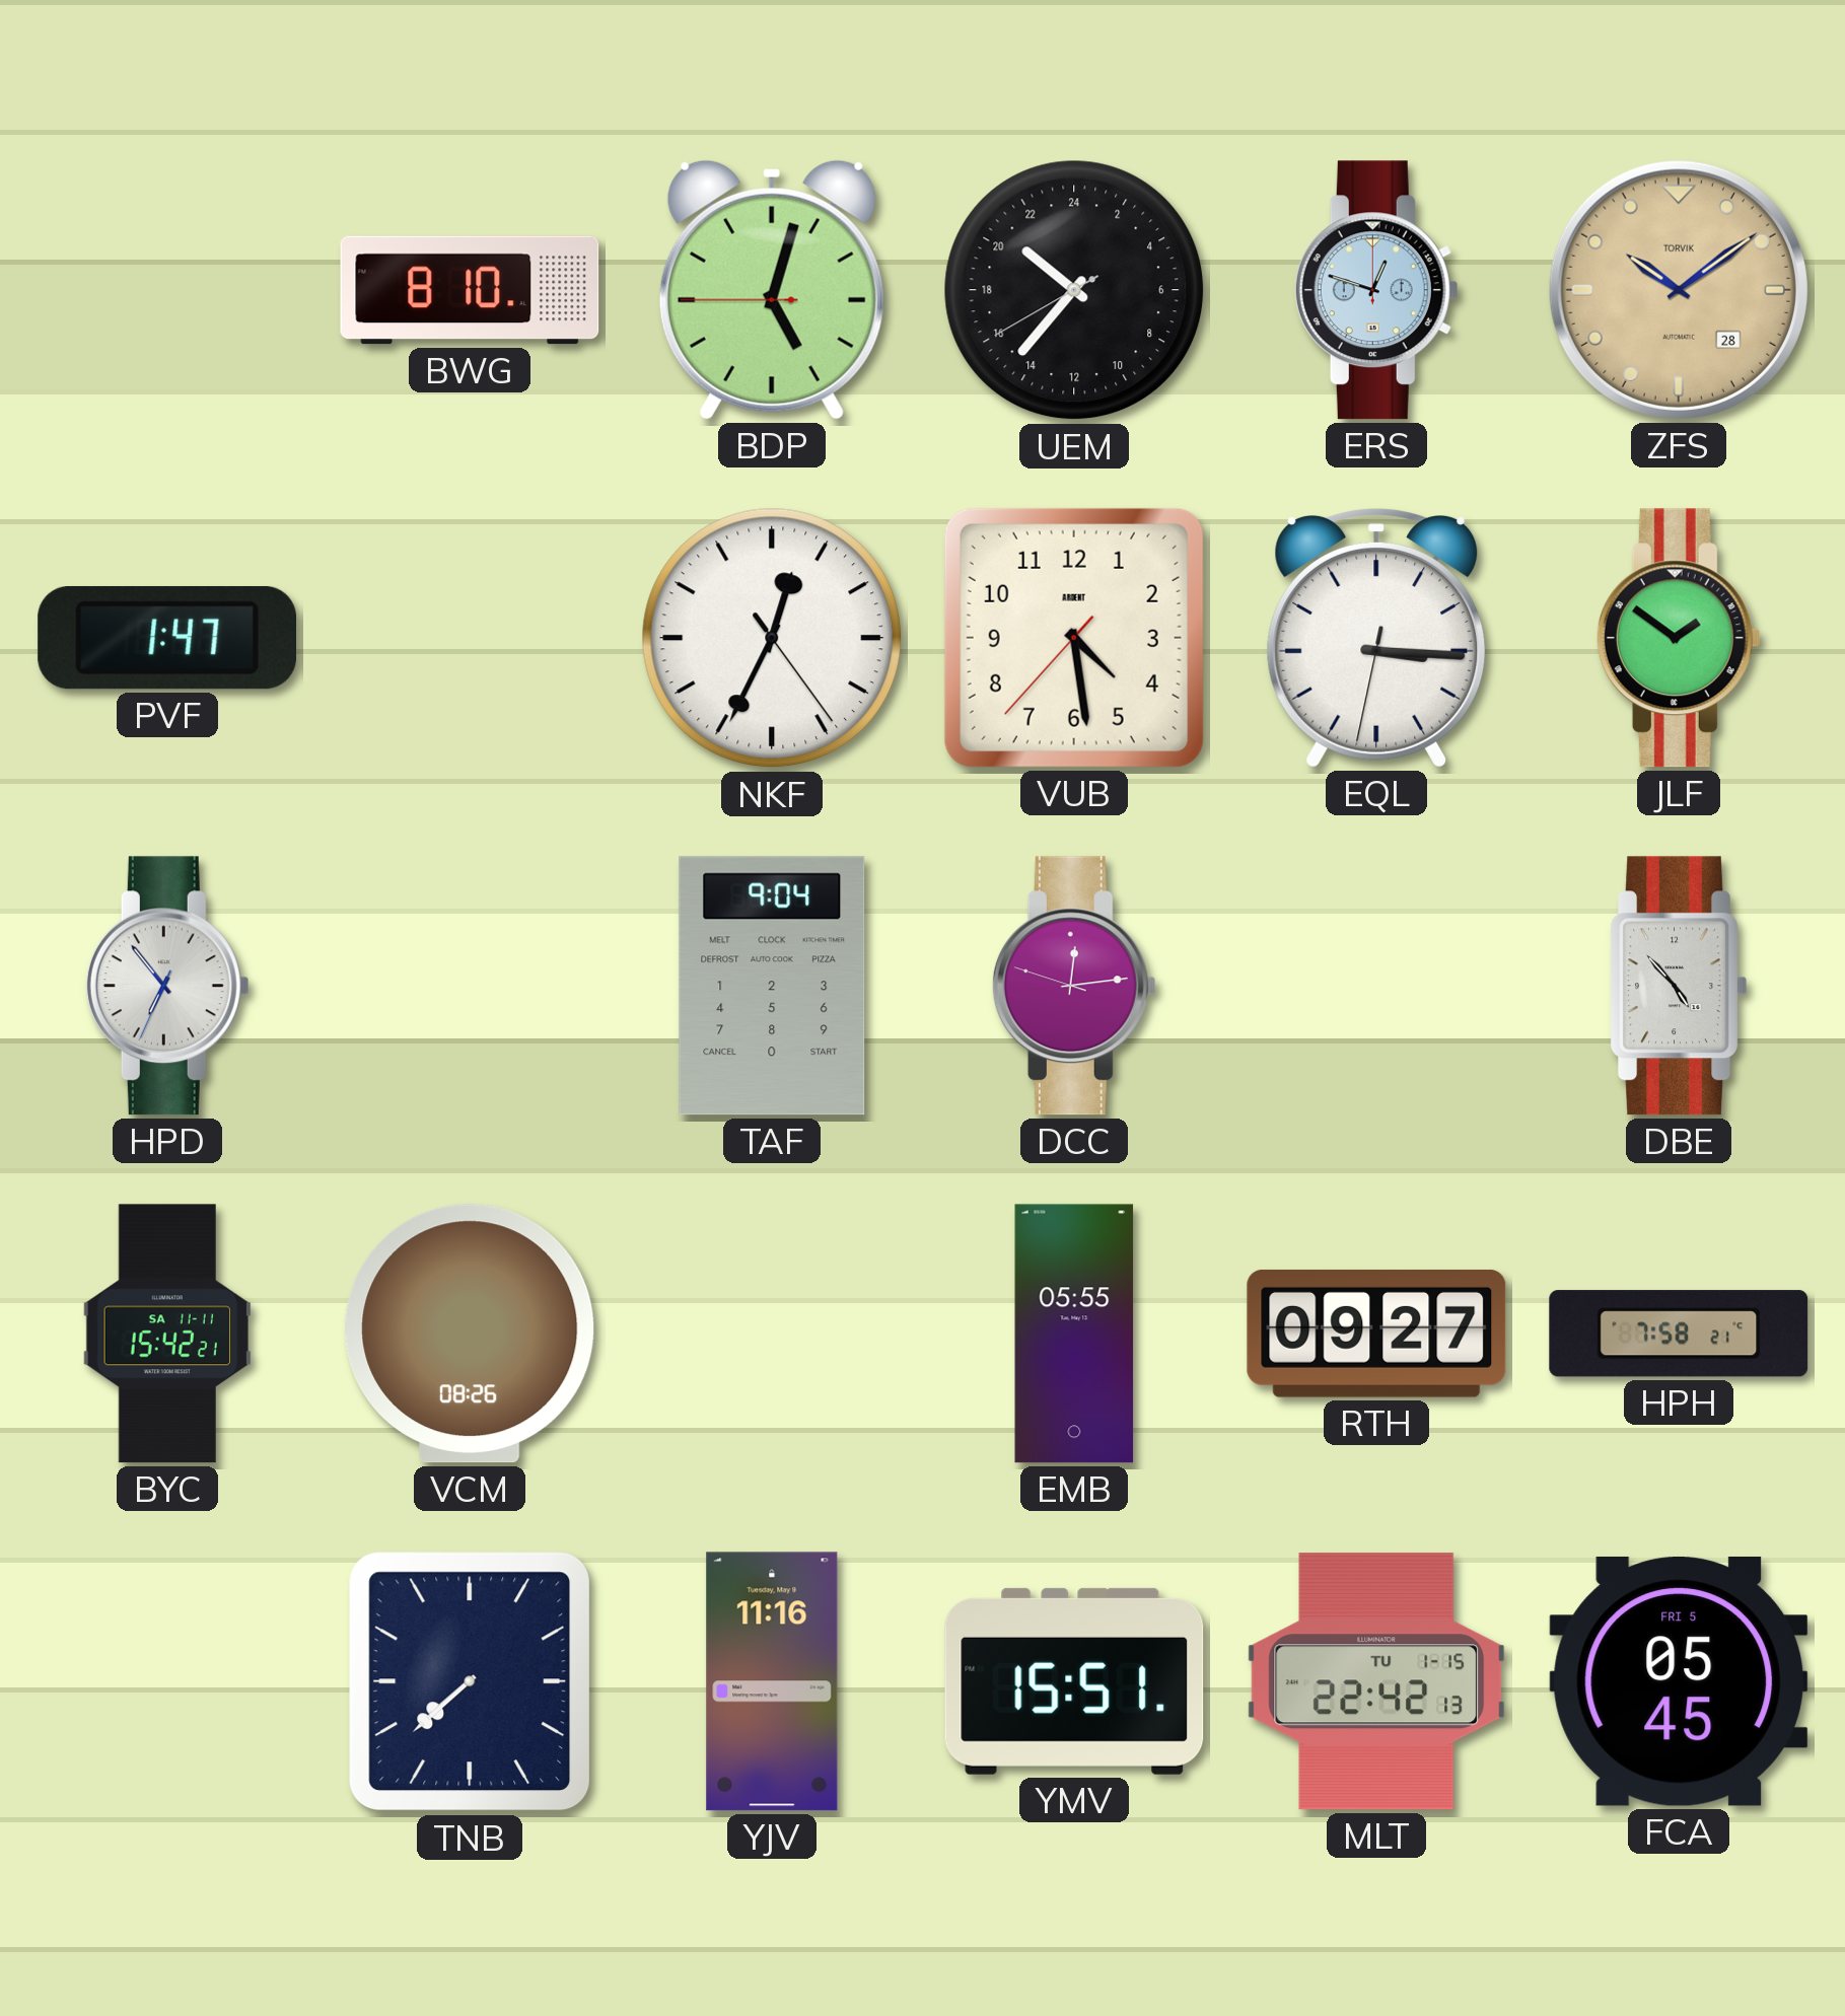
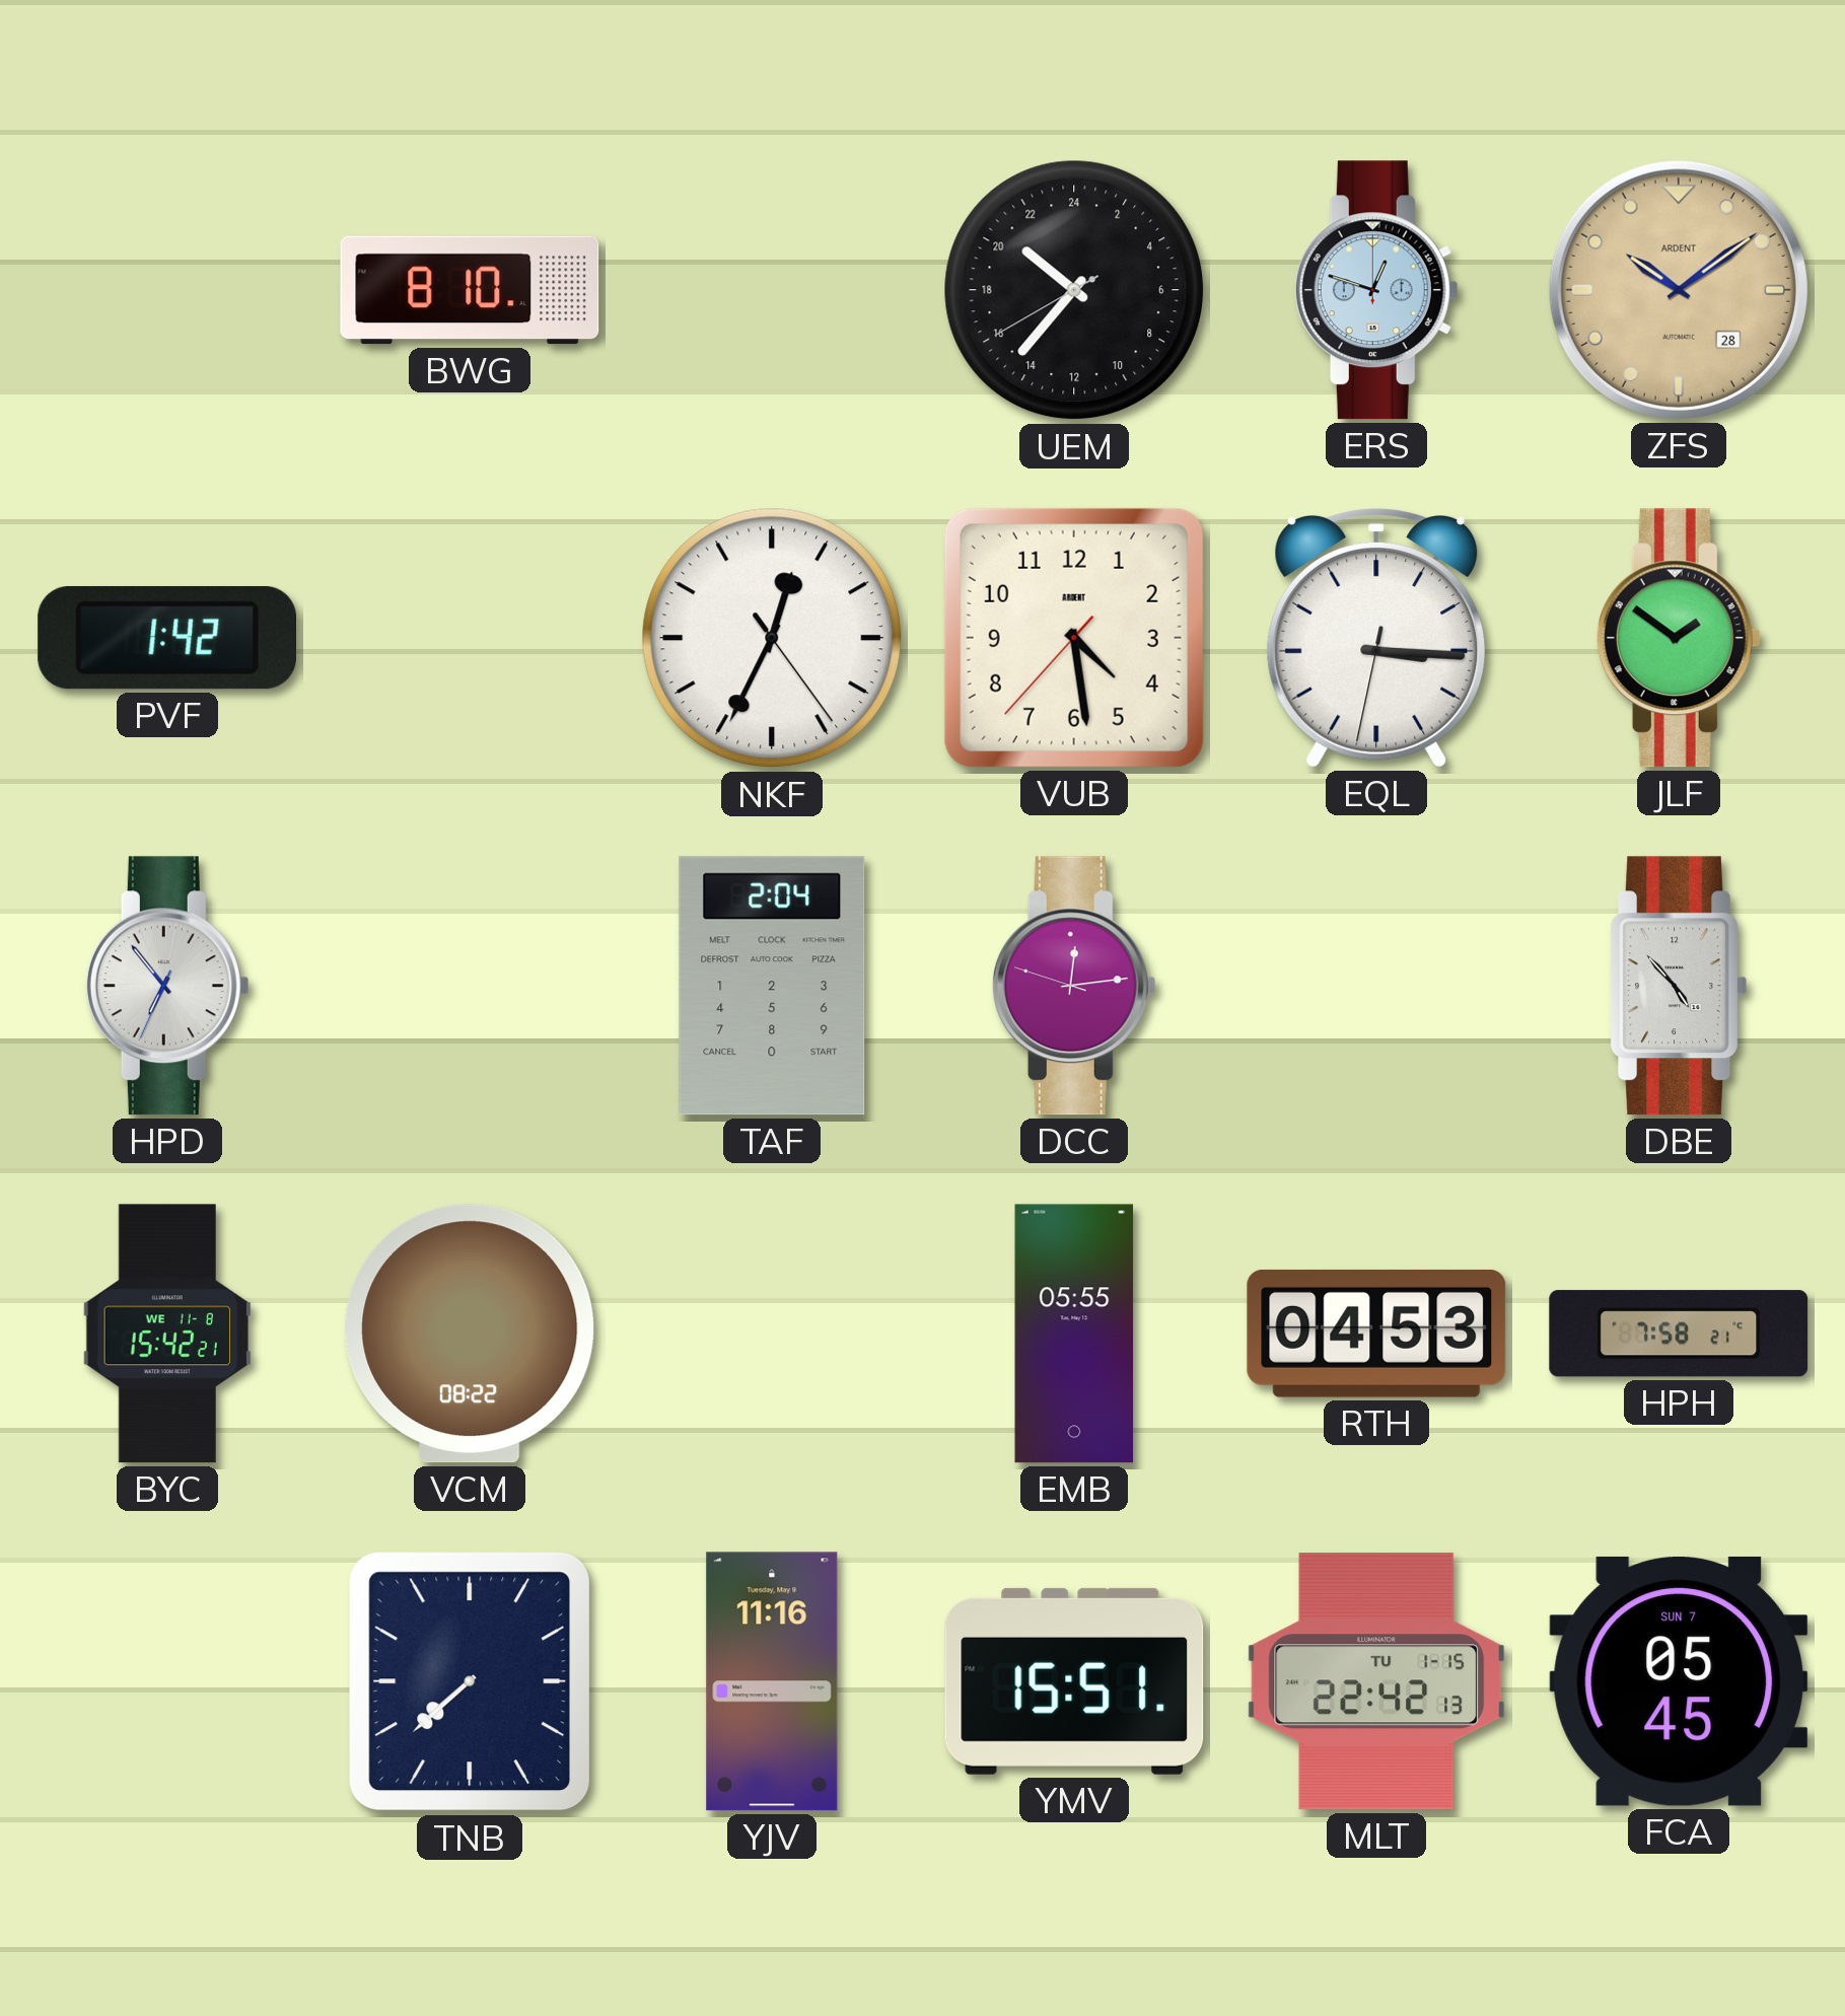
BDP: 5:02 -> none (772, 290)
ZFS brand: TORVIK -> ARDENT (1679, 290)
PVF: 1:47 -> 1:42 (166, 638)
TAF: 9:04 -> 2:04 (772, 986)
BYC date: SA 11-11 -> WE 11-8 (167, 1334)
VCM: 08:26 -> 08:22 (470, 1334)
RTH: 09:27 -> 04:53 (1376, 1334)
FCA date: FRI 5 -> SUN 7 (1679, 1681)
